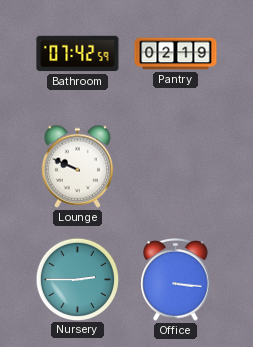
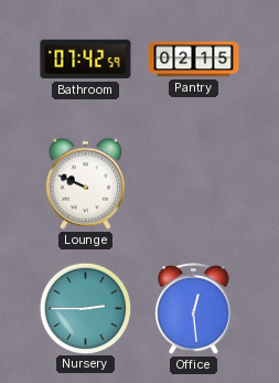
Pantry: 02:19 -> 02:15 (194, 60)
Office: 3:16 -> 12:29 (194, 309)
